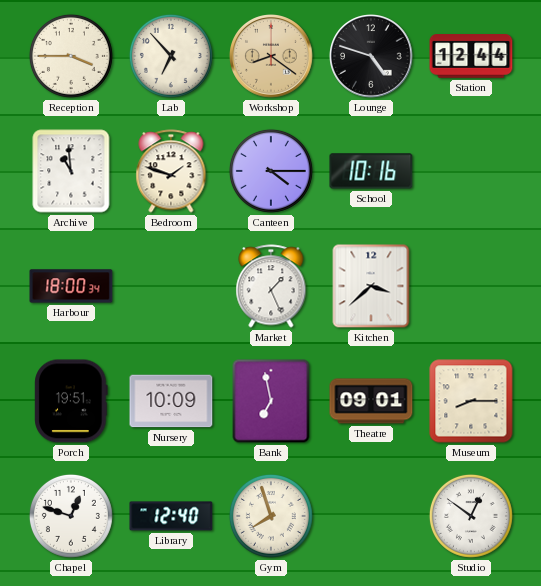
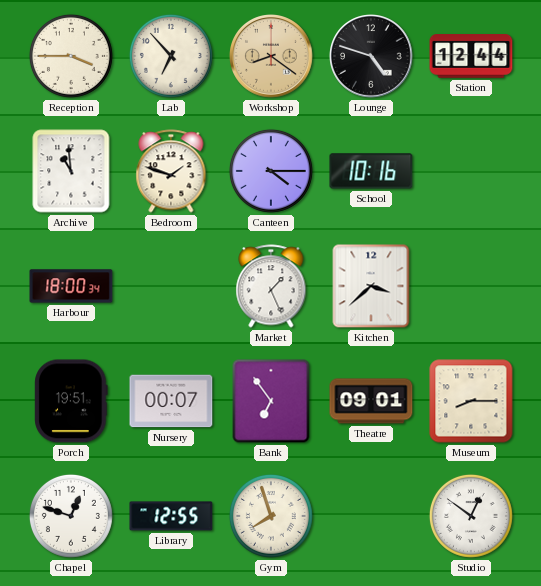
Nursery: 10:09 -> 00:07 (171, 401)
Bank: 6:58 -> 6:54 (271, 401)
Library: 12:40 -> 12:55 (171, 516)
